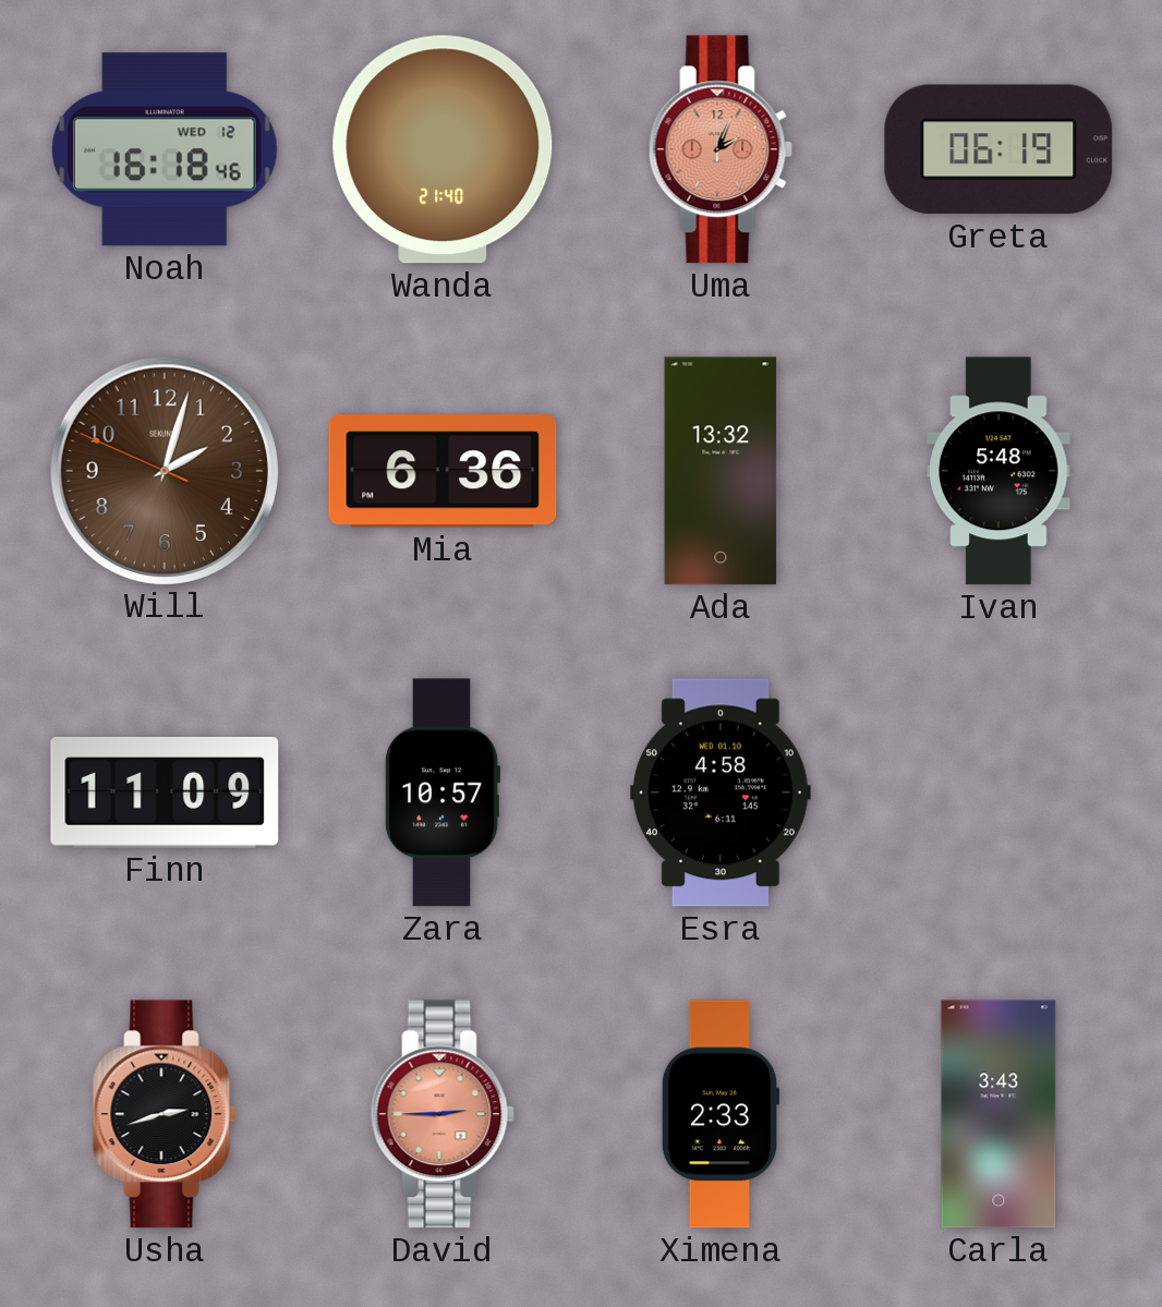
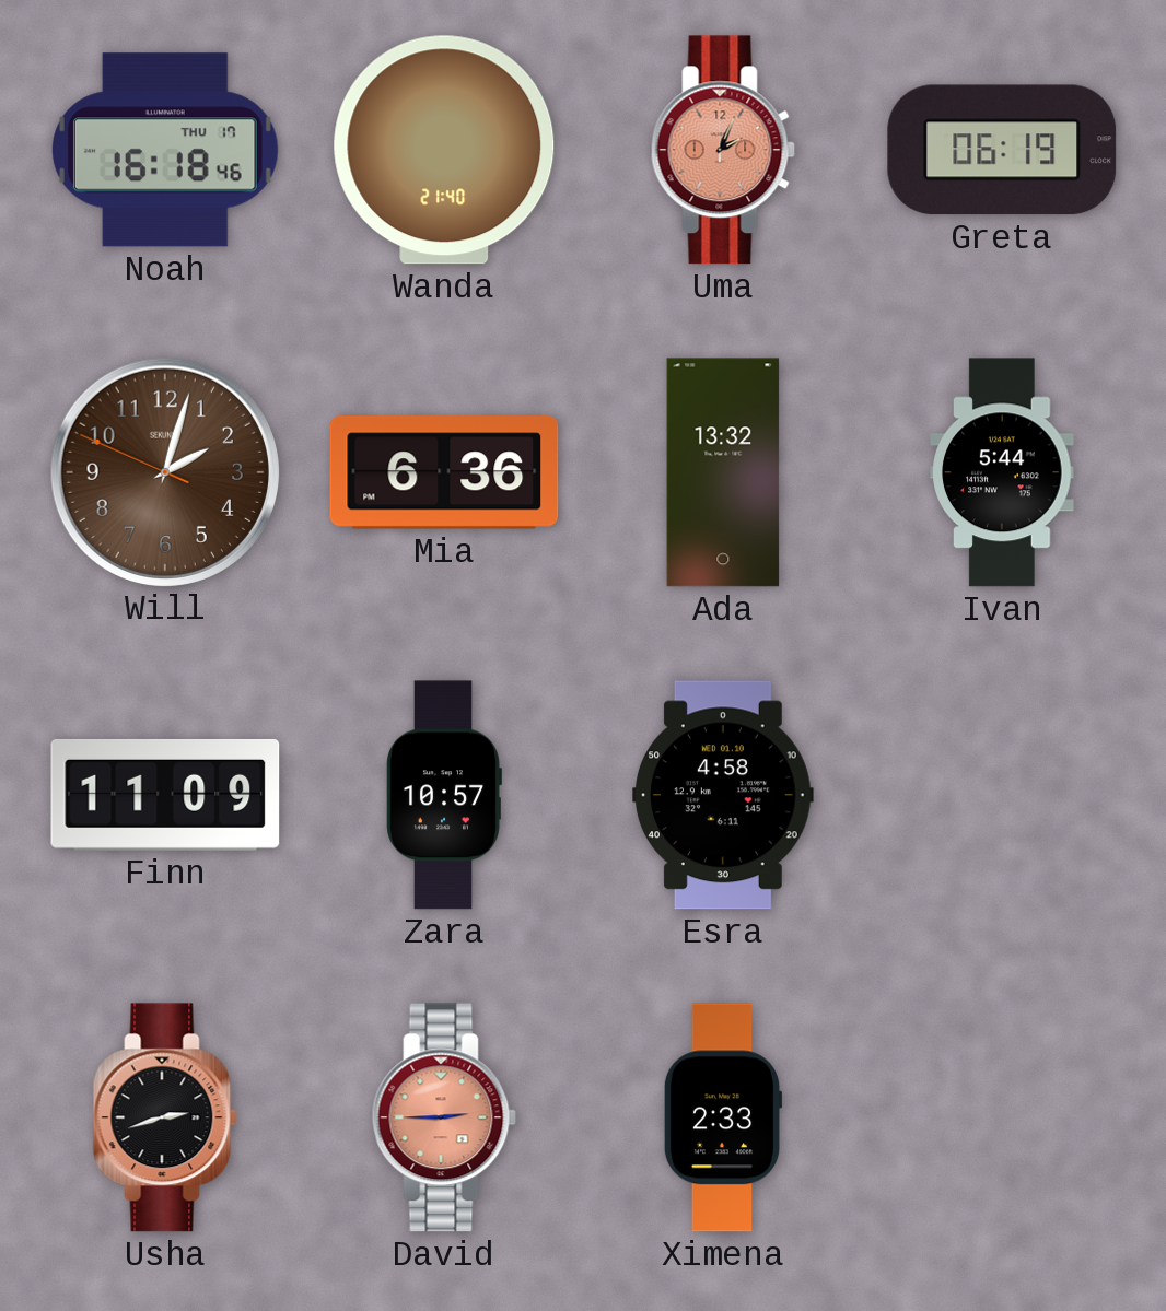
Noah date: WED 12 -> THU 17 (165, 150)
Ivan: 5:48 -> 5:44 (1002, 472)
Carla: 3:43 -> none (998, 1114)
